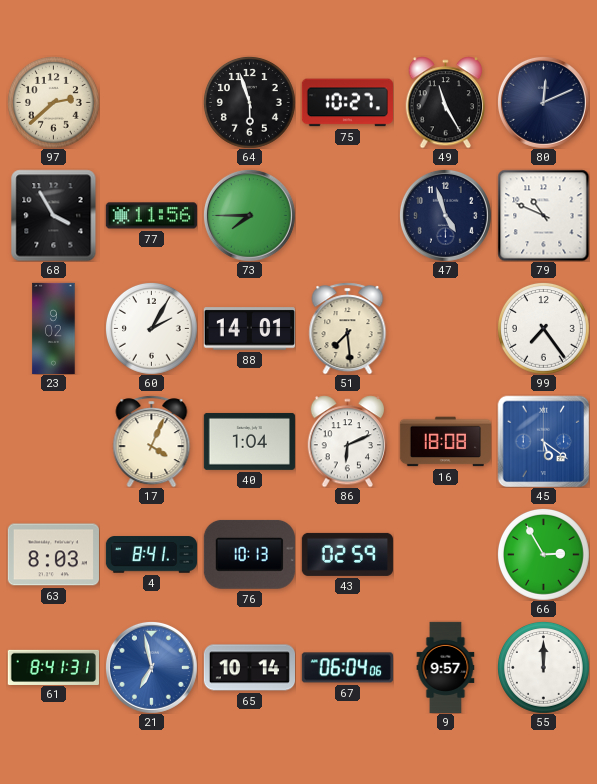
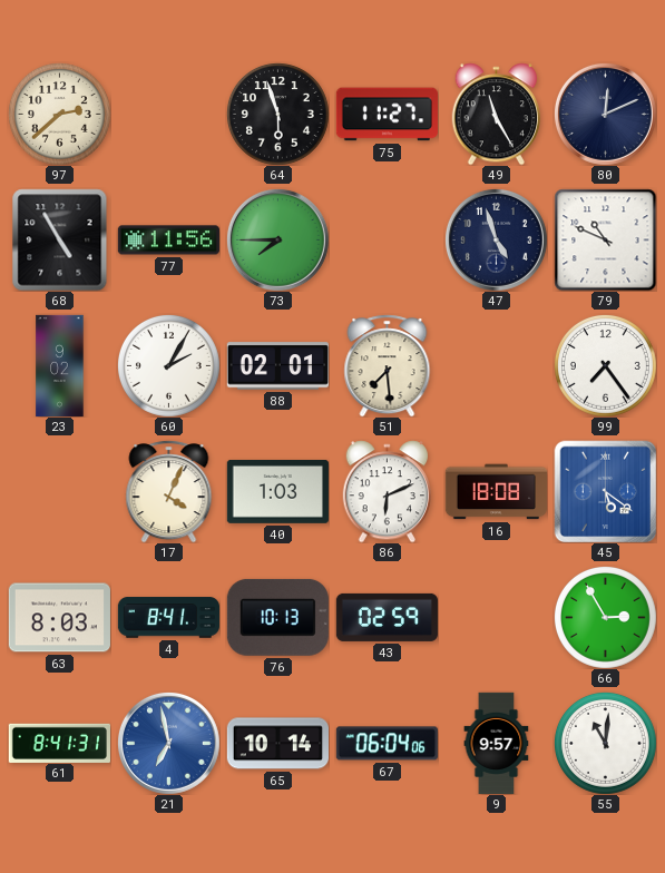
75: 10:27 -> 11:27 (387, 115)
68: 3:55 -> 4:55 (60, 239)
88: 14:01 -> 02:01 (277, 366)
40: 1:04 -> 1:03 (277, 491)
55: 12:00 -> 11:01 (605, 743)
